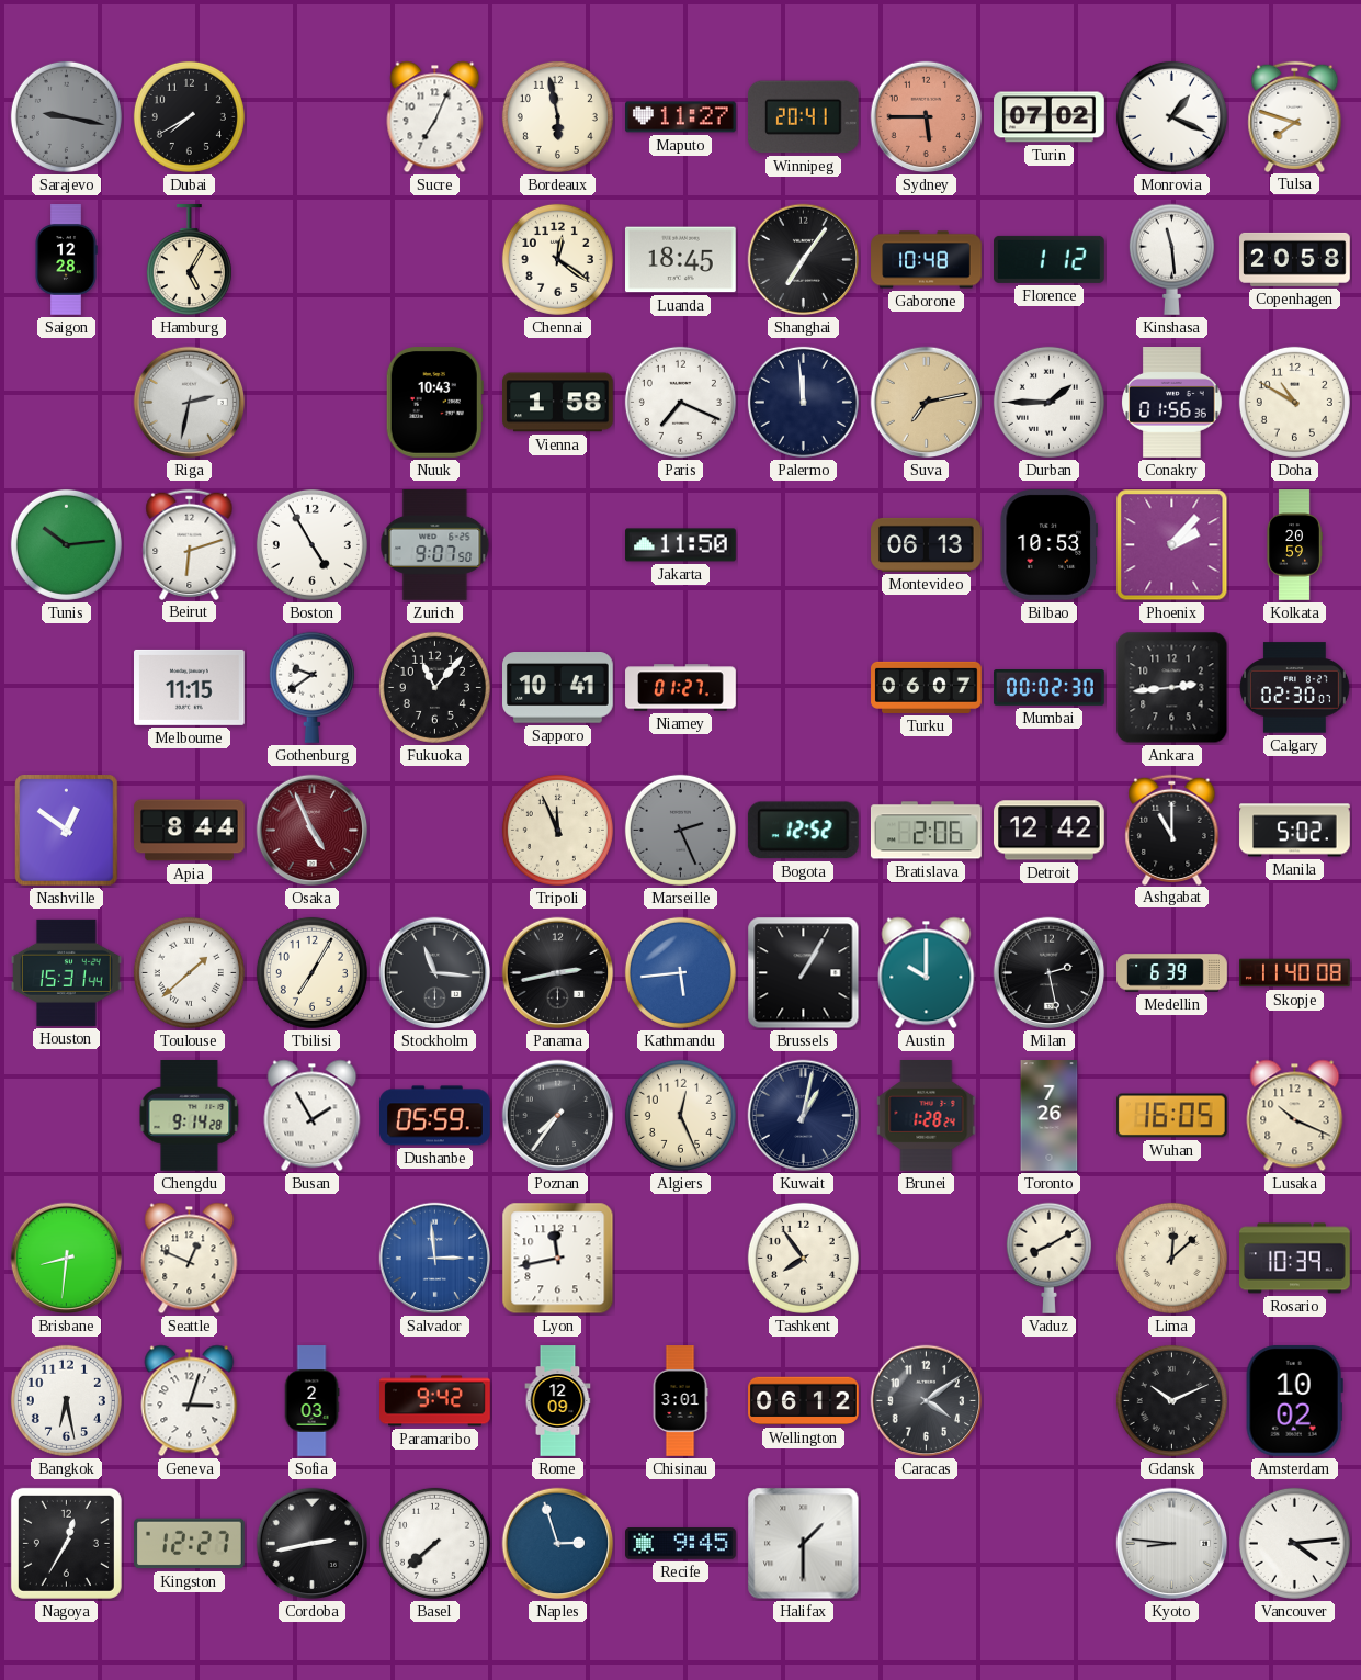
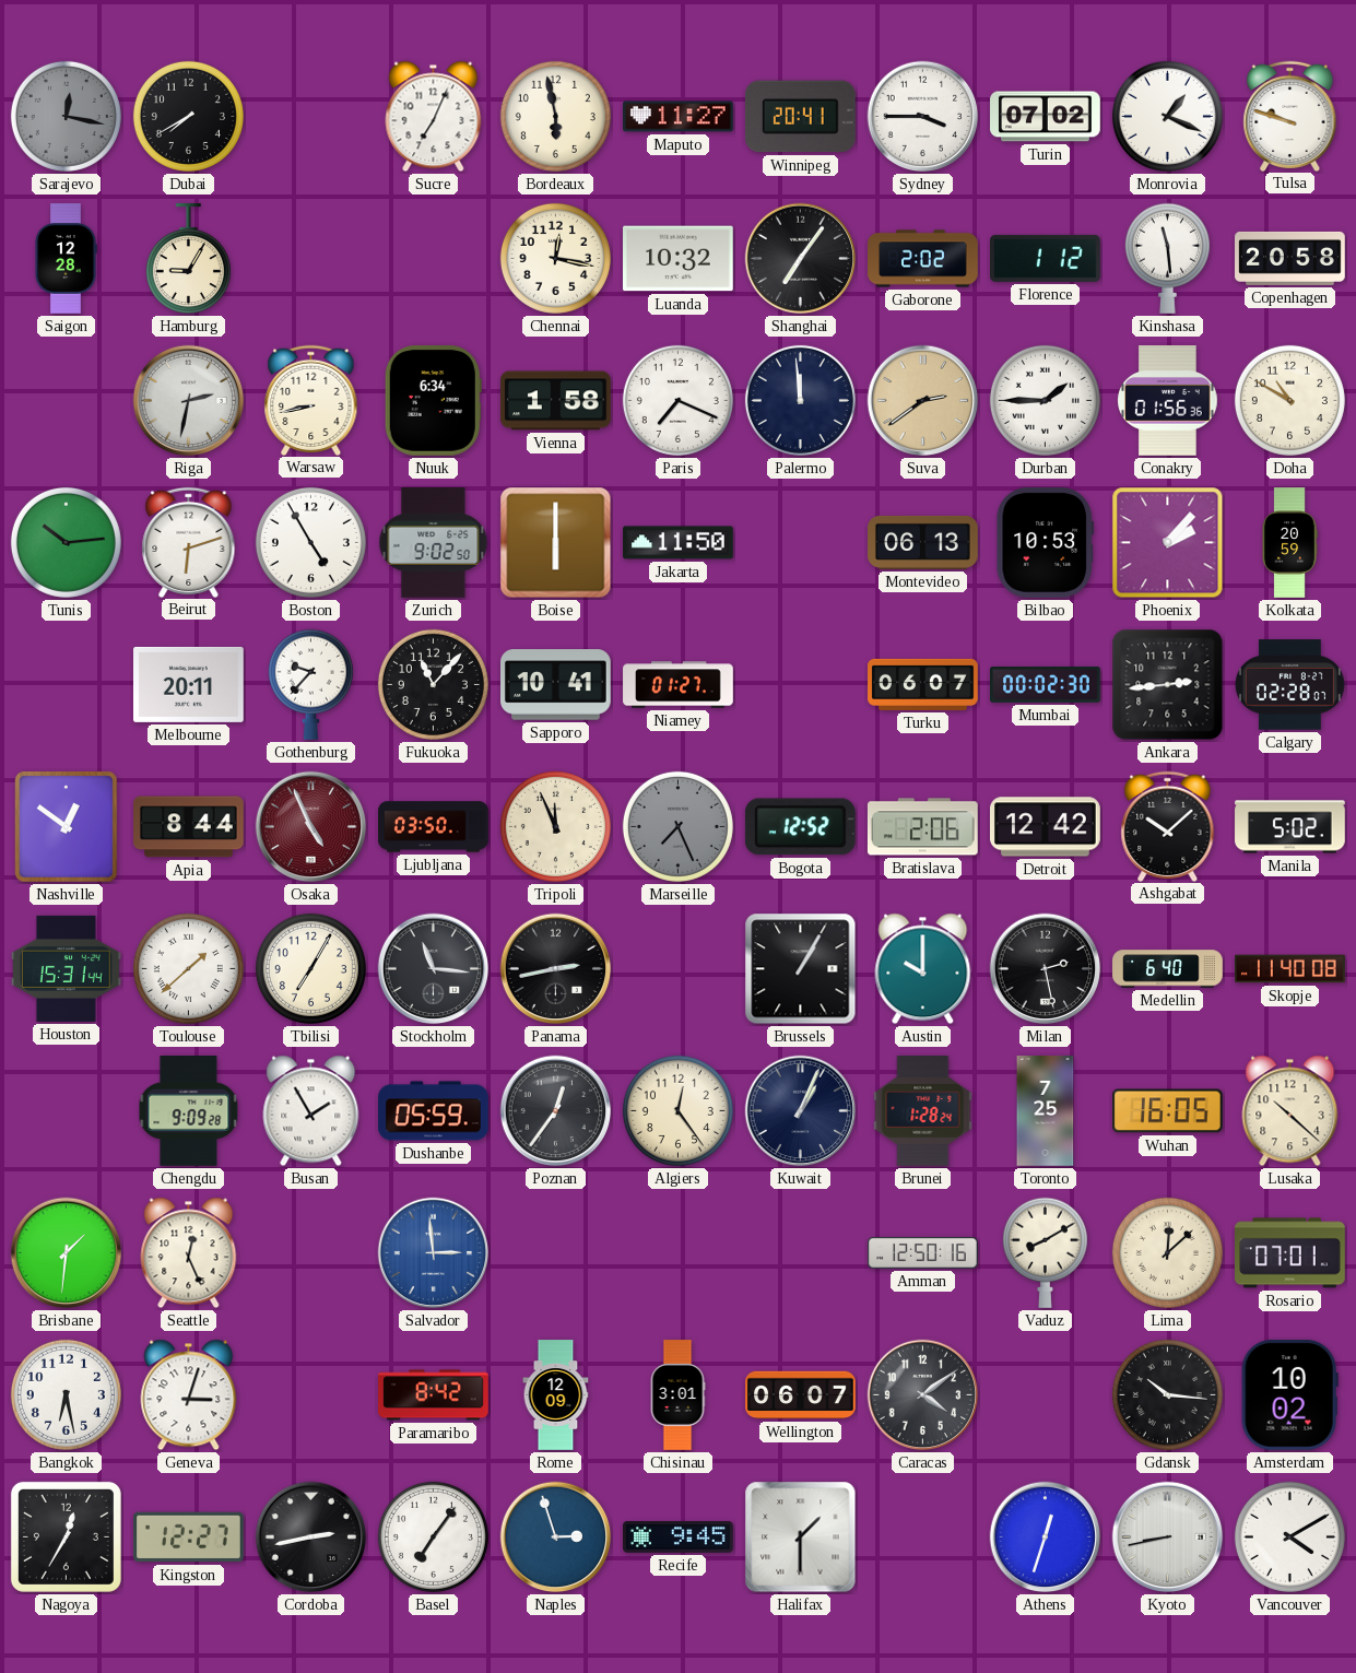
Sarajevo: 9:17 -> 12:17 (66, 116)
Sydney: 5:45 -> 3:45 (923, 117)
Sydney dial: salmon -> white (923, 117)
Tulsa: 7:48 -> 9:48 (1290, 116)
Hamburg: 5:05 -> 9:05 (188, 260)
Chennai: 12:21 -> 12:17 (555, 258)
Luanda: 18:45 -> 10:32 (679, 259)
Gaborone: 10:48 -> 2:02 (923, 259)
Warsaw: none -> 8:43 (311, 400)
Nuuk: 10:43 -> 6:34 (433, 401)
Suva: 7:13 -> 2:39 (923, 401)
Zurich: 9:07 -> 9:02 (434, 543)
Boise: none -> 6:00 (556, 543)
Melbourne: 11:15 -> 20:11 (189, 684)
Gothenburg: 9:39 -> 9:37 (310, 684)
Calgary: 02:30 -> 02:28 (1289, 685)
Ljubljana: none -> 03:50 (434, 827)
Marseille: 2:26 -> 7:26 (677, 826)
Ashgabat: 11:00 -> 10:08 (1168, 826)
Kathmandu: 5:44 -> none (680, 972)
Medellin: 6:39 -> 6:40 (1168, 969)
Chengdu: 9:14 -> 9:09 (189, 1111)
Poznan: 7:36 -> 12:36 (556, 1111)
Algiers: 12:26 -> 12:24 (677, 1110)
Kuwait: 1:02 -> 1:04 (801, 1111)
Toronto: 7:26 -> 7:25 (1046, 1111)
Lusaka: 10:19 -> 10:22 (1290, 1111)
Brisbane: 8:31 -> 1:31 (67, 1253)
Seattle: 12:49 -> 12:26 (189, 1253)
Lyon: 11:43 -> none (558, 1259)
Tashkent: 7:54 -> none (803, 1258)
Amman: none -> 12:50 (923, 1253)
Rosario: 10:39 -> 07:01 (1290, 1253)
Sofia: 2:03 -> none (311, 1401)
Paramaribo: 9:42 -> 8:42 (434, 1395)
Wellington: 06:12 -> 06:07 (801, 1395)
Gdansk: 10:11 -> 10:16 (1167, 1394)
Basel: 7:38 -> 7:06 (433, 1536)
Athens: none -> 12:33 (1046, 1537)
Kyoto: 8:46 -> 8:43 (1168, 1537)
Vancouver: 4:14 -> 4:10 (1289, 1536)
